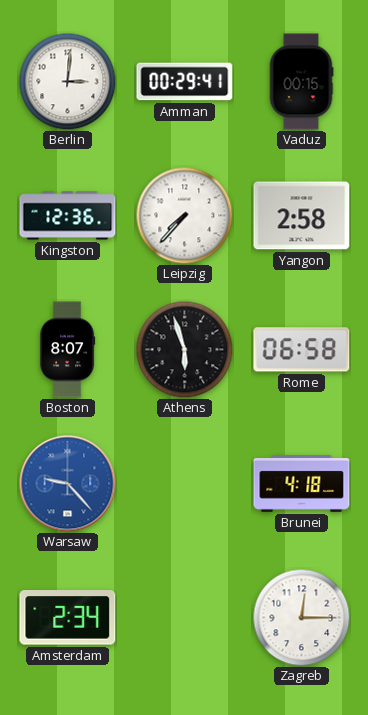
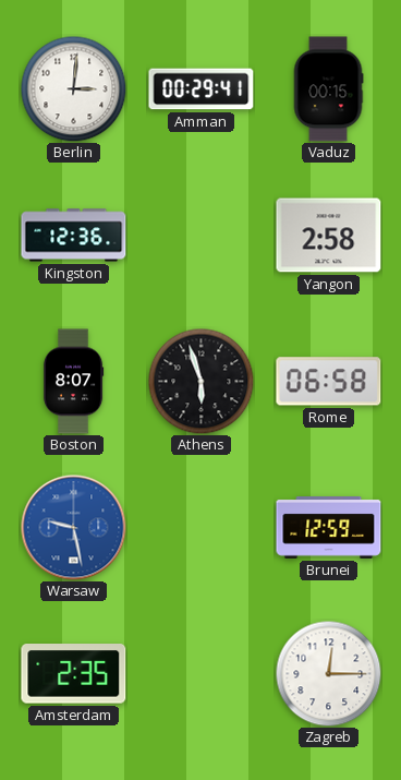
Leipzig: 7:37 -> none (184, 215)
Warsaw: 9:23 -> 9:28 (74, 528)
Brunei: 4:18 -> 12:59 (329, 528)
Amsterdam: 2:34 -> 2:35 (74, 674)
